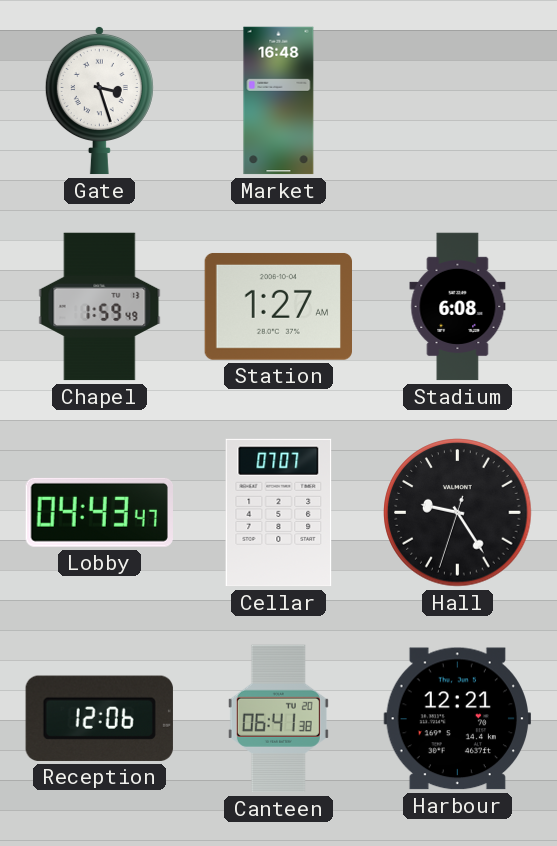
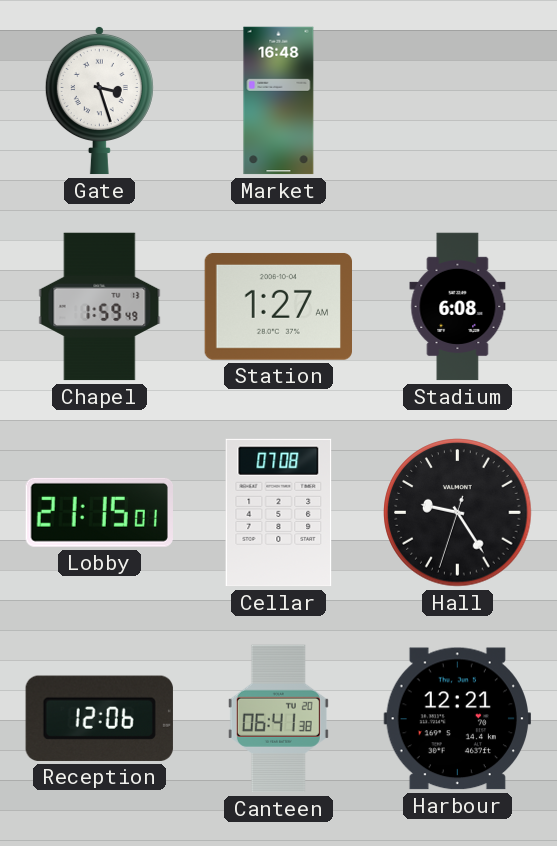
Lobby: 04:43 -> 21:15 (99, 512)
Cellar: 07:07 -> 07:08 (279, 513)
